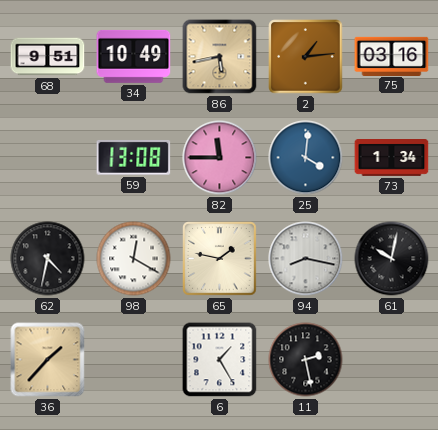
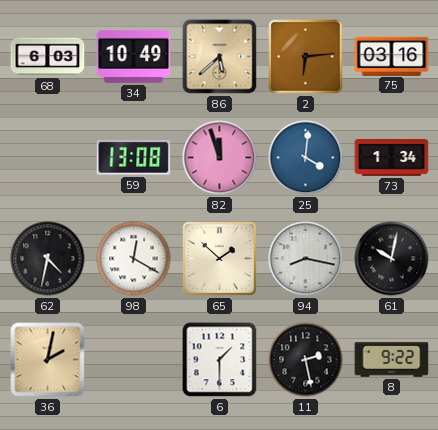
68: 9:51 -> 6:03 (48, 57)
86: 5:43 -> 5:38 (220, 57)
2: 1:14 -> 6:14 (306, 57)
82: 11:45 -> 11:57 (220, 158)
65: 1:47 -> 1:52 (220, 259)
36: 1:37 -> 2:02 (48, 360)
6: 1:25 -> 1:30 (220, 360)
8: none -> 9:22 (392, 360)
